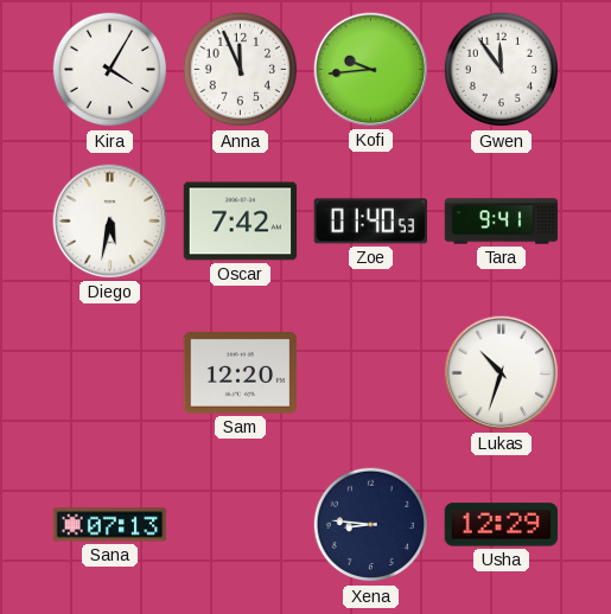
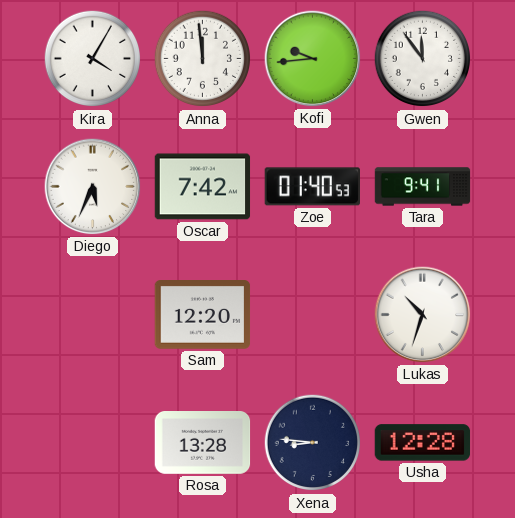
Anna: 11:56 -> 11:59 (203, 59)
Diego: 5:32 -> 5:34 (93, 187)
Sana: 07:13 -> none (110, 525)
Rosa: none -> 13:28 (203, 443)
Usha: 12:29 -> 12:28 (423, 443)
